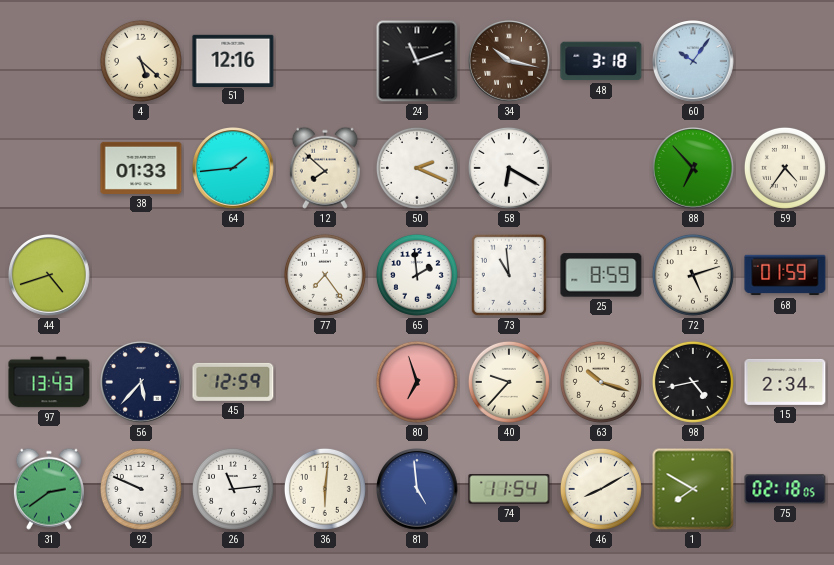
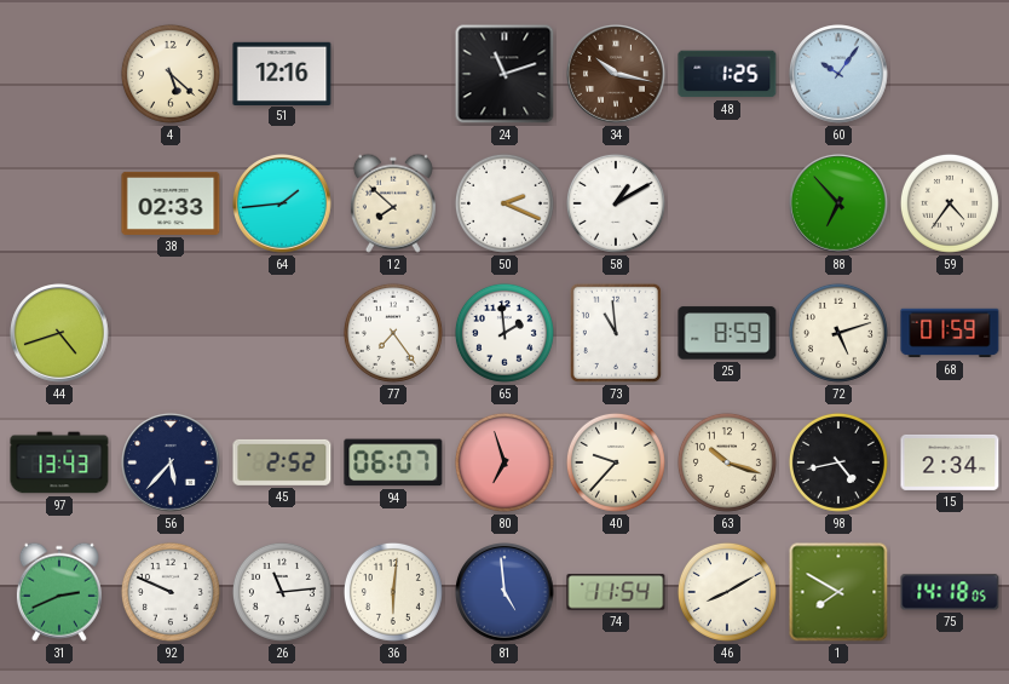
48: 3:18 -> 1:25 (727, 74)
38: 01:33 -> 02:33 (171, 203)
58: 6:20 -> 1:10 (616, 203)
45: 12:59 -> 2:52 (282, 462)
94: none -> 06:07 (393, 462)
31: 2:39 -> 2:41 (59, 592)
75: 02:18 -> 14:18 (950, 592)
